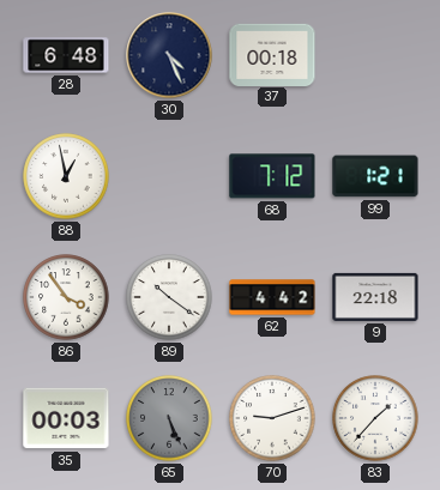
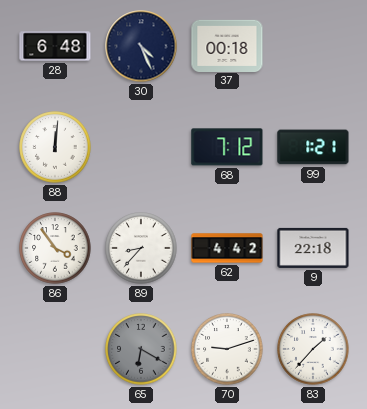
88: 12:58 -> 12:01 (55, 147)
89: 10:21 -> 8:37 (141, 248)
35: 00:03 -> none (66, 418)
65: 5:26 -> 6:20 (141, 349)
